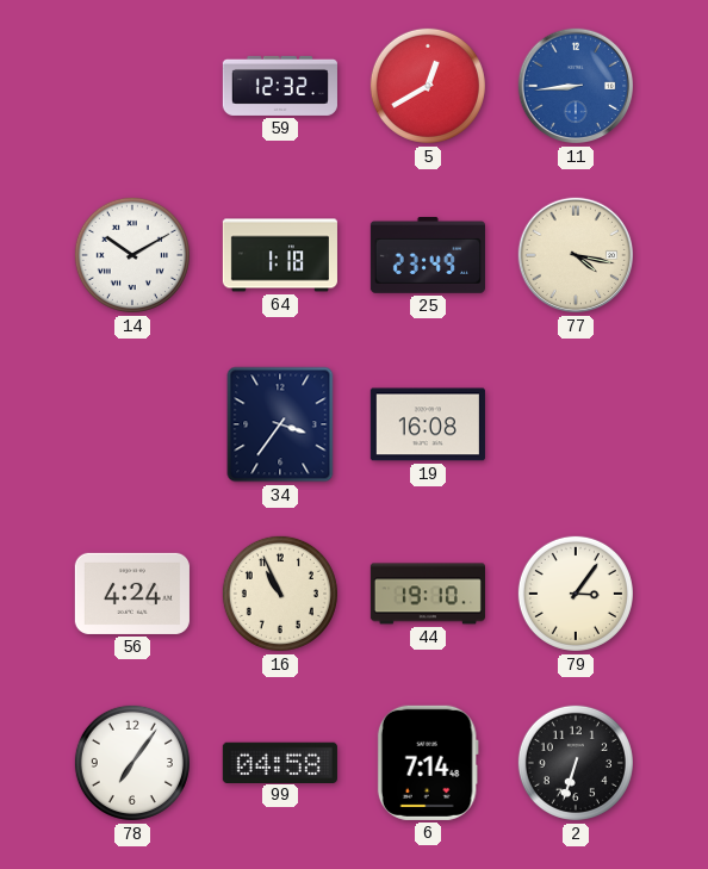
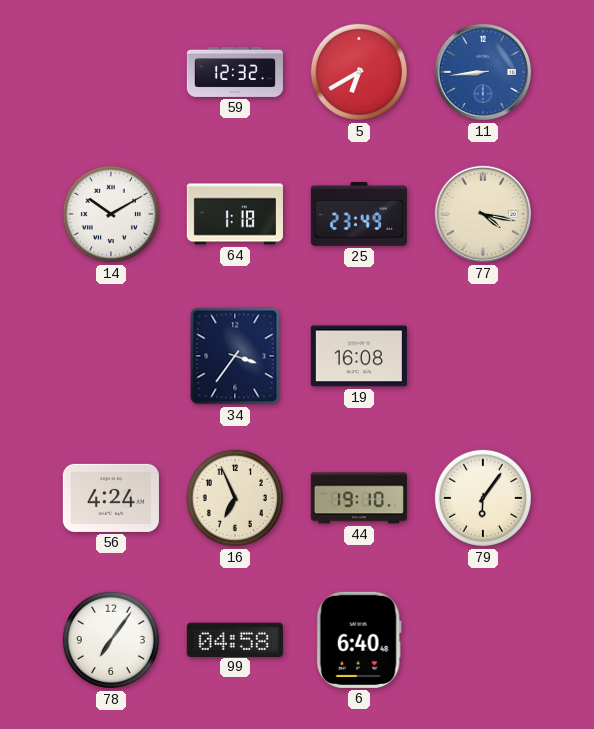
5: 12:40 -> 6:40 (359, 72)
16: 10:56 -> 6:56 (235, 498)
79: 3:06 -> 6:06 (483, 498)
6: 7:14 -> 6:40 (359, 640)
2: 6:33 -> none (576, 763)
